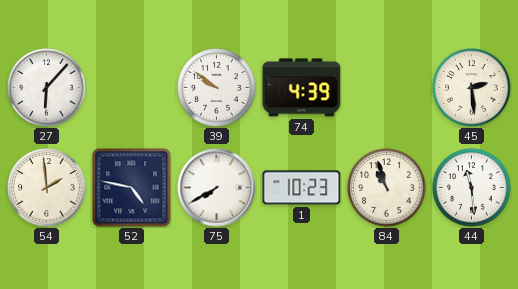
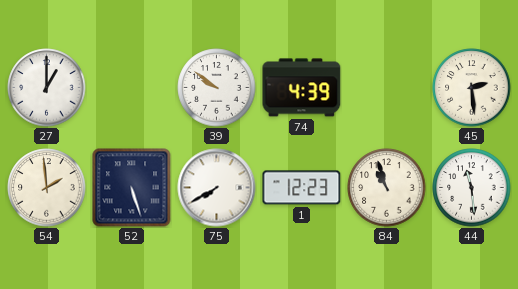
27: 6:07 -> 1:00 (47, 88)
52: 4:47 -> 5:27 (132, 188)
1: 10:23 -> 12:23 (302, 188)
